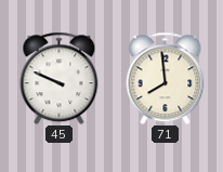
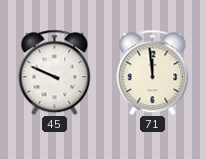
71: 7:59 -> 11:59 (153, 72)
